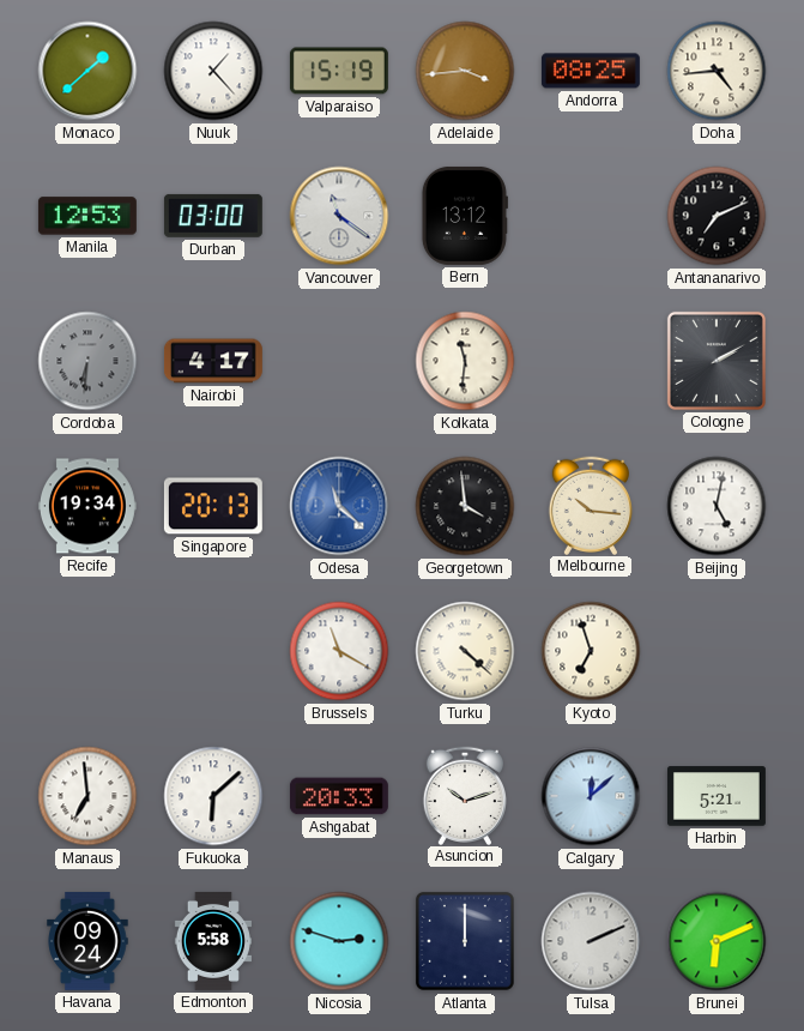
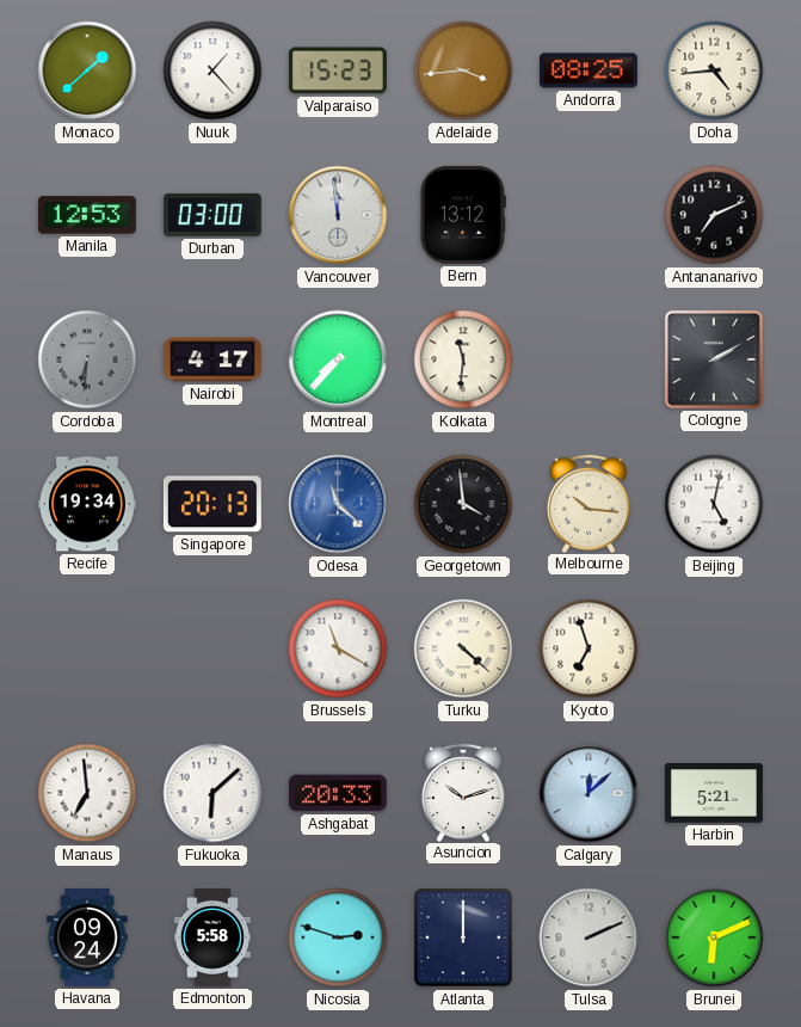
Valparaiso: 15:19 -> 15:23 (338, 70)
Vancouver: 11:21 -> 11:59 (338, 215)
Montreal: none -> 7:37 (338, 359)
